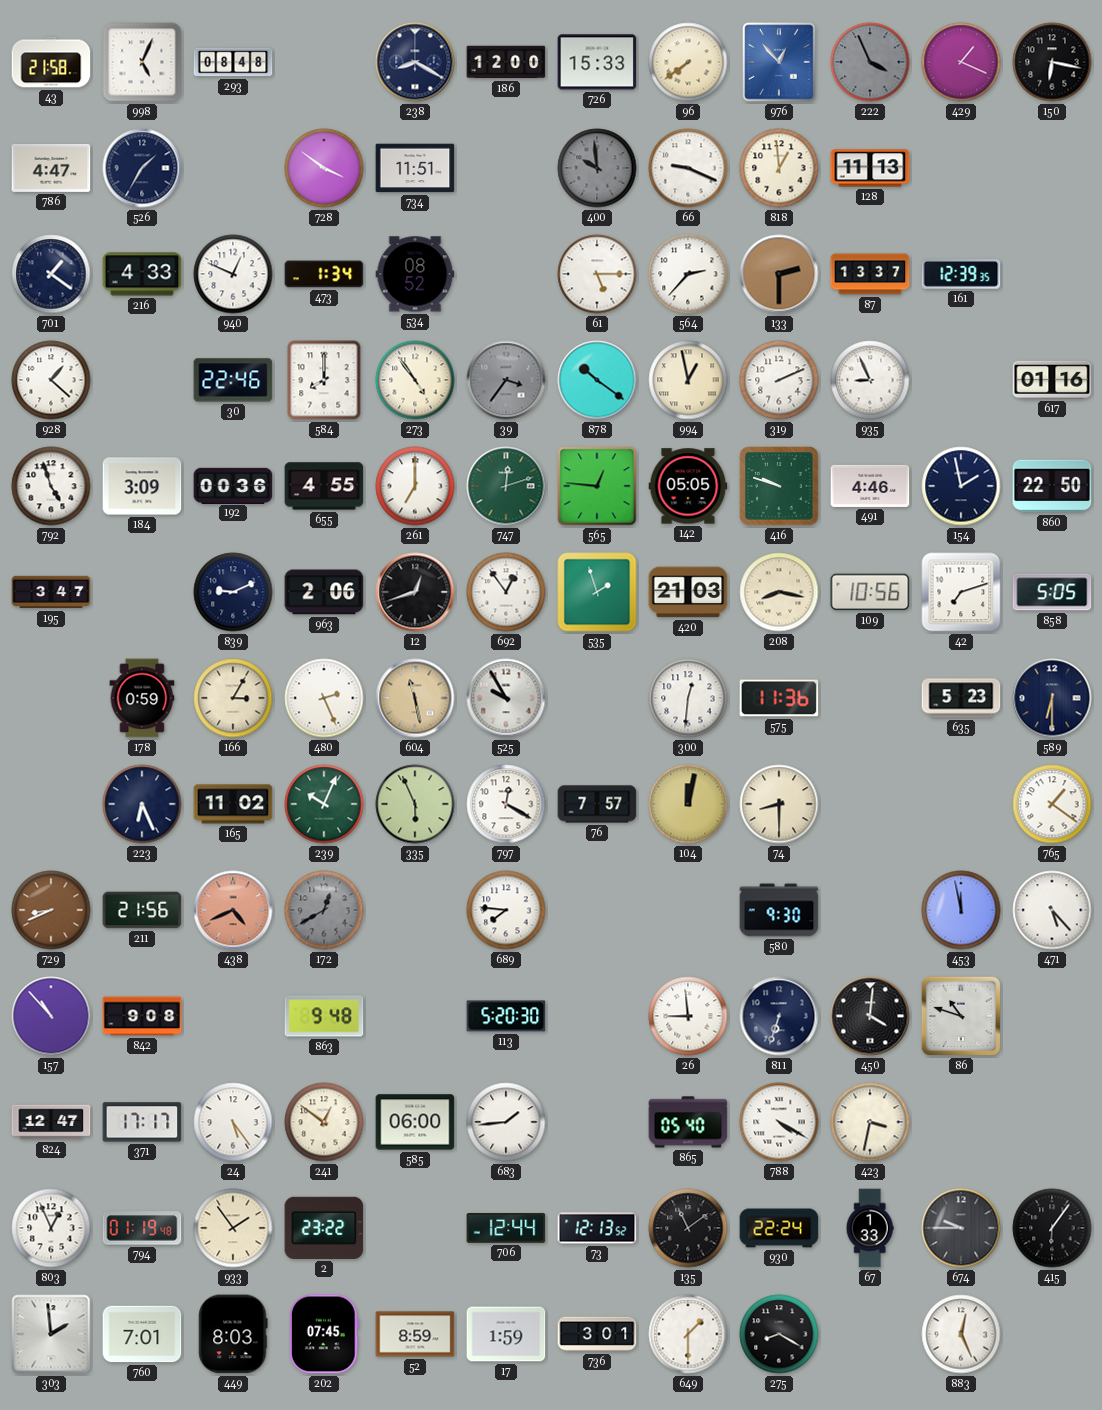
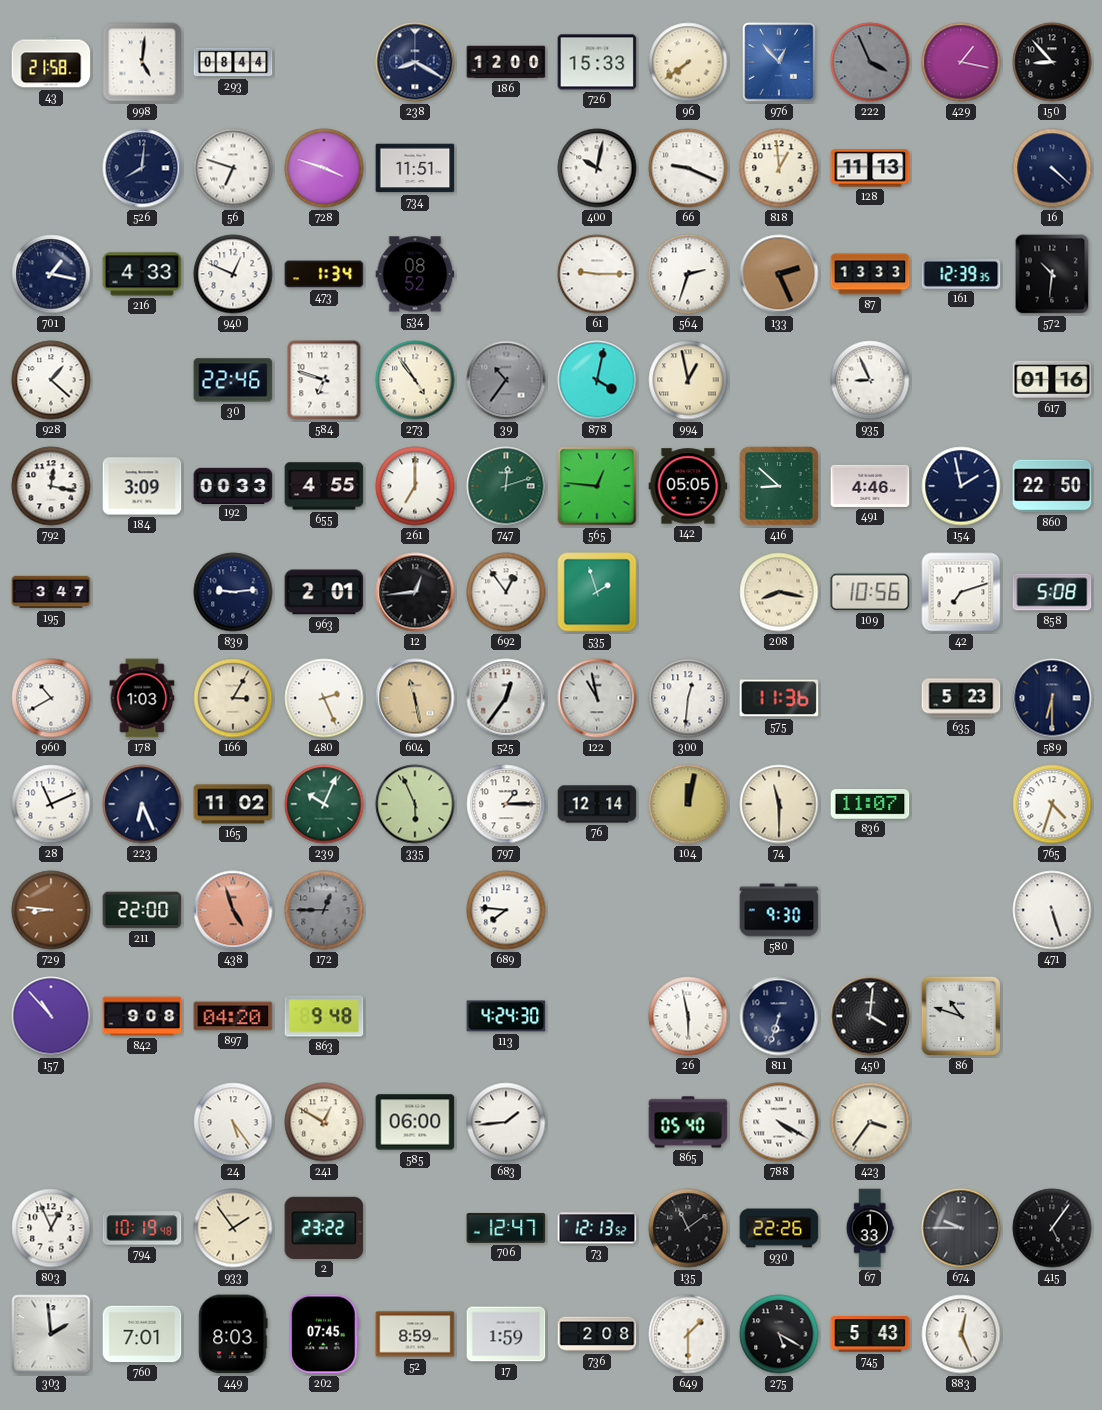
998: 5:04 -> 5:01 (142, 62)
293: 08:48 -> 08:44 (233, 62)
429: 1:19 -> 1:17 (961, 62)
150: 6:17 -> 8:53 (1052, 62)
786: 4:47 -> none (51, 168)
526: 1:35 -> 8:01 (142, 168)
56: none -> 6:48 (233, 168)
728: 3:51 -> 3:48 (324, 168)
400: 9:59 -> 10:02 (597, 168)
400 dial: grey -> white (597, 168)
16: none -> 4:22 (1052, 168)
701: 1:21 -> 1:17 (51, 274)
61: 5:15 -> 9:15 (597, 274)
564: 2:37 -> 2:33 (688, 274)
133: 2:30 -> 2:26 (779, 274)
87: 13:37 -> 13:33 (870, 274)
572: none -> 10:31 (1052, 274)
584: 8:00 -> 6:48 (324, 380)
39: 3:36 -> 10:36 (506, 380)
878: 10:21 -> 4:02 (597, 380)
319: 2:11 -> none (779, 380)
792: 4:57 -> 12:17 (51, 486)
192: 00:36 -> 00:33 (233, 485)
416: 9:48 -> 8:52 (779, 486)
839: 9:11 -> 9:14 (233, 592)
963: 2:06 -> 2:01 (324, 592)
12: 12:42 -> 12:44 (415, 592)
420: 21:03 -> none (688, 592)
858: 5:05 -> 5:08 (1052, 592)
960: none -> 10:40 (51, 698)
178: 0:59 -> 1:03 (142, 698)
525: 9:55 -> 12:36 (506, 698)
122: none -> 10:58 (597, 698)
28: none -> 11:11 (51, 804)
797: 12:20 -> 1:15 (506, 804)
76: 7:57 -> 12:14 (597, 804)
74: 8:30 -> 11:30 (779, 804)
836: none -> 11:07 (870, 804)
765: 1:21 -> 4:33 (1052, 804)
729: 8:41 -> 8:46 (51, 910)
211: 21:56 -> 22:00 (142, 910)
438: 4:41 -> 4:57 (233, 910)
172: 12:40 -> 12:45 (324, 910)
453: 11:58 -> none (961, 910)
471: 5:23 -> 5:27 (1052, 910)
897: none -> 04:20 (233, 1016)
113: 5:20 -> 4:24 (506, 1016)
26: 8:59 -> 5:58 (688, 1016)
824: 12:47 -> none (51, 1122)
371: 17:17 -> none (142, 1122)
241: 12:51 -> 12:50 (324, 1122)
423: 3:32 -> 3:36 (870, 1122)
794: 01:19 -> 10:19 (142, 1228)
706: 12:44 -> 12:47 (506, 1228)
930: 22:24 -> 22:26 (779, 1228)
415: 6:06 -> 5:06 (1052, 1228)
736: 3:01 -> 2:08 (597, 1334)
275: 8:20 -> 5:20 (779, 1334)
745: none -> 5:43 (870, 1335)
